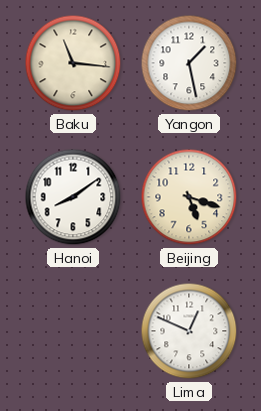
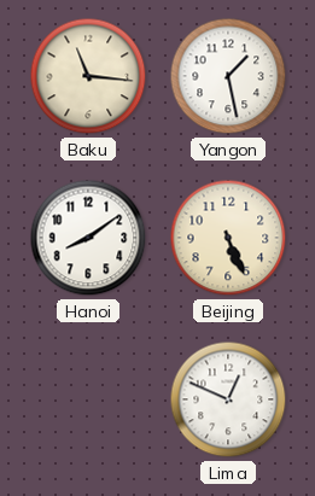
Beijing: 5:18 -> 5:26 (228, 238)
